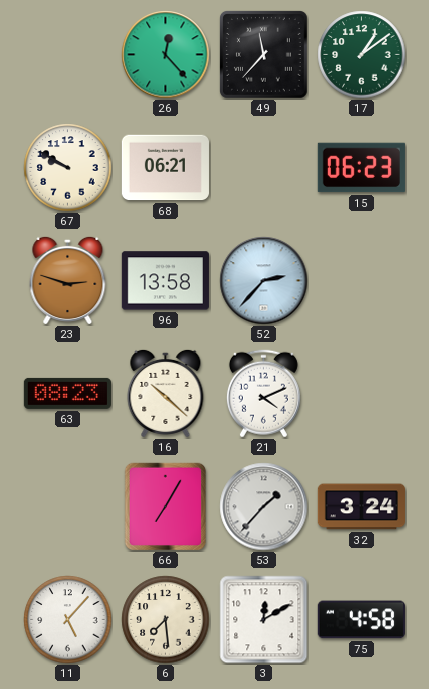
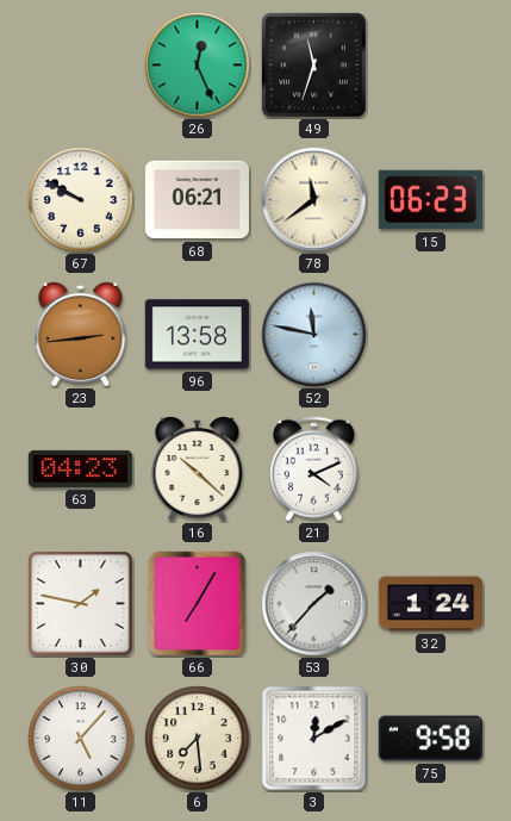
26: 12:23 -> 12:26 (198, 66)
49: 11:37 -> 11:33 (313, 64)
17: 1:09 -> none (362, 55)
78: none -> 11:39 (314, 200)
23: 2:48 -> 2:44 (81, 334)
52: 2:37 -> 11:47 (314, 335)
63: 08:23 -> 04:23 (80, 468)
30: none -> 1:47 (80, 603)
32: 3:24 -> 1:24 (430, 604)
75: 4:58 -> 9:58 (430, 739)
